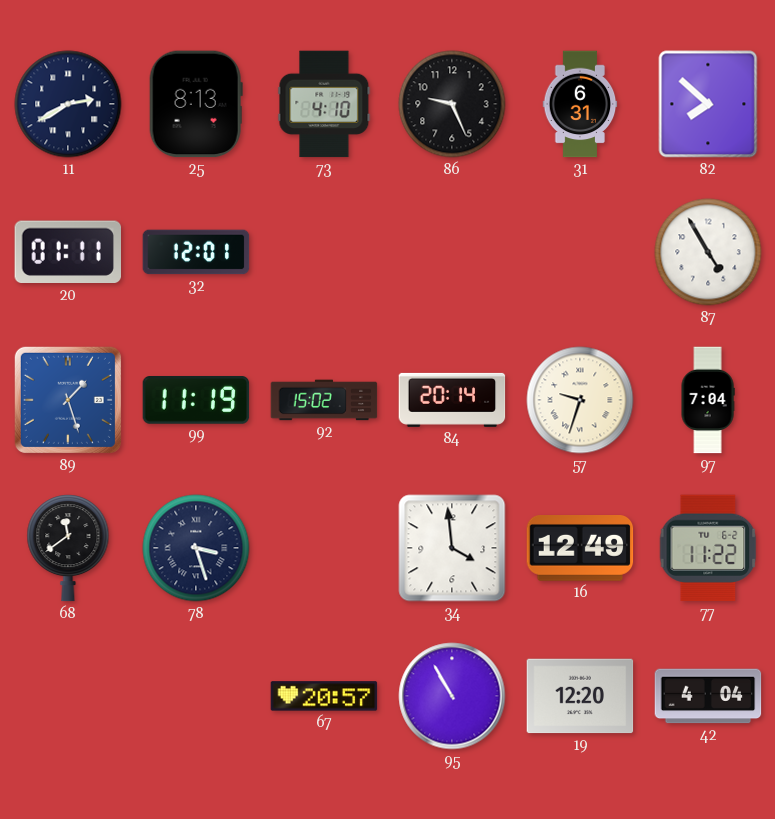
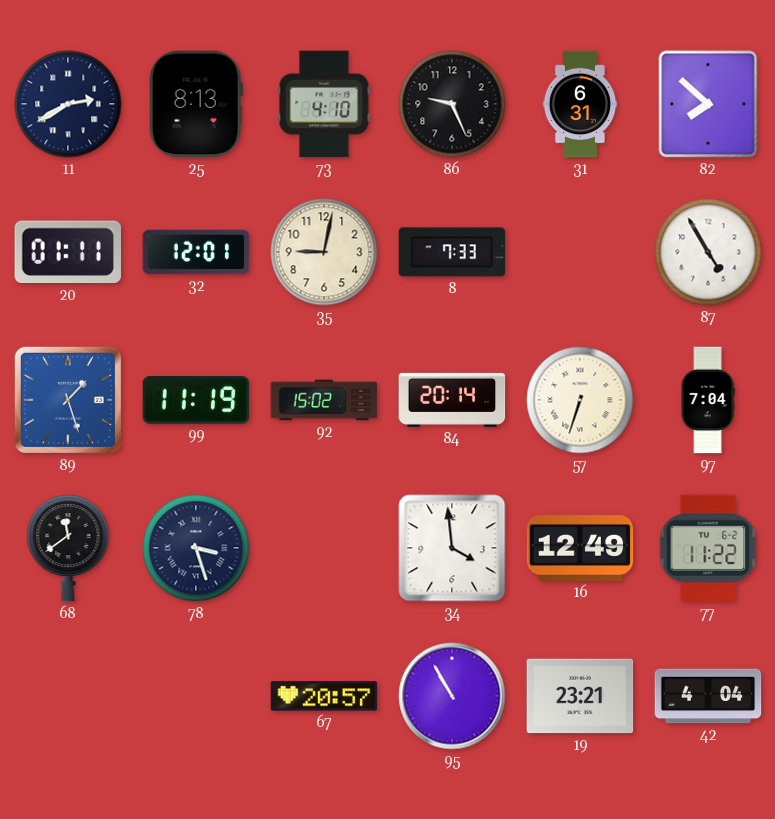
35: none -> 9:02 (324, 252)
8: none -> 7:33 (452, 252)
57: 9:33 -> 6:33 (580, 400)
19: 12:20 -> 23:21 (580, 696)
